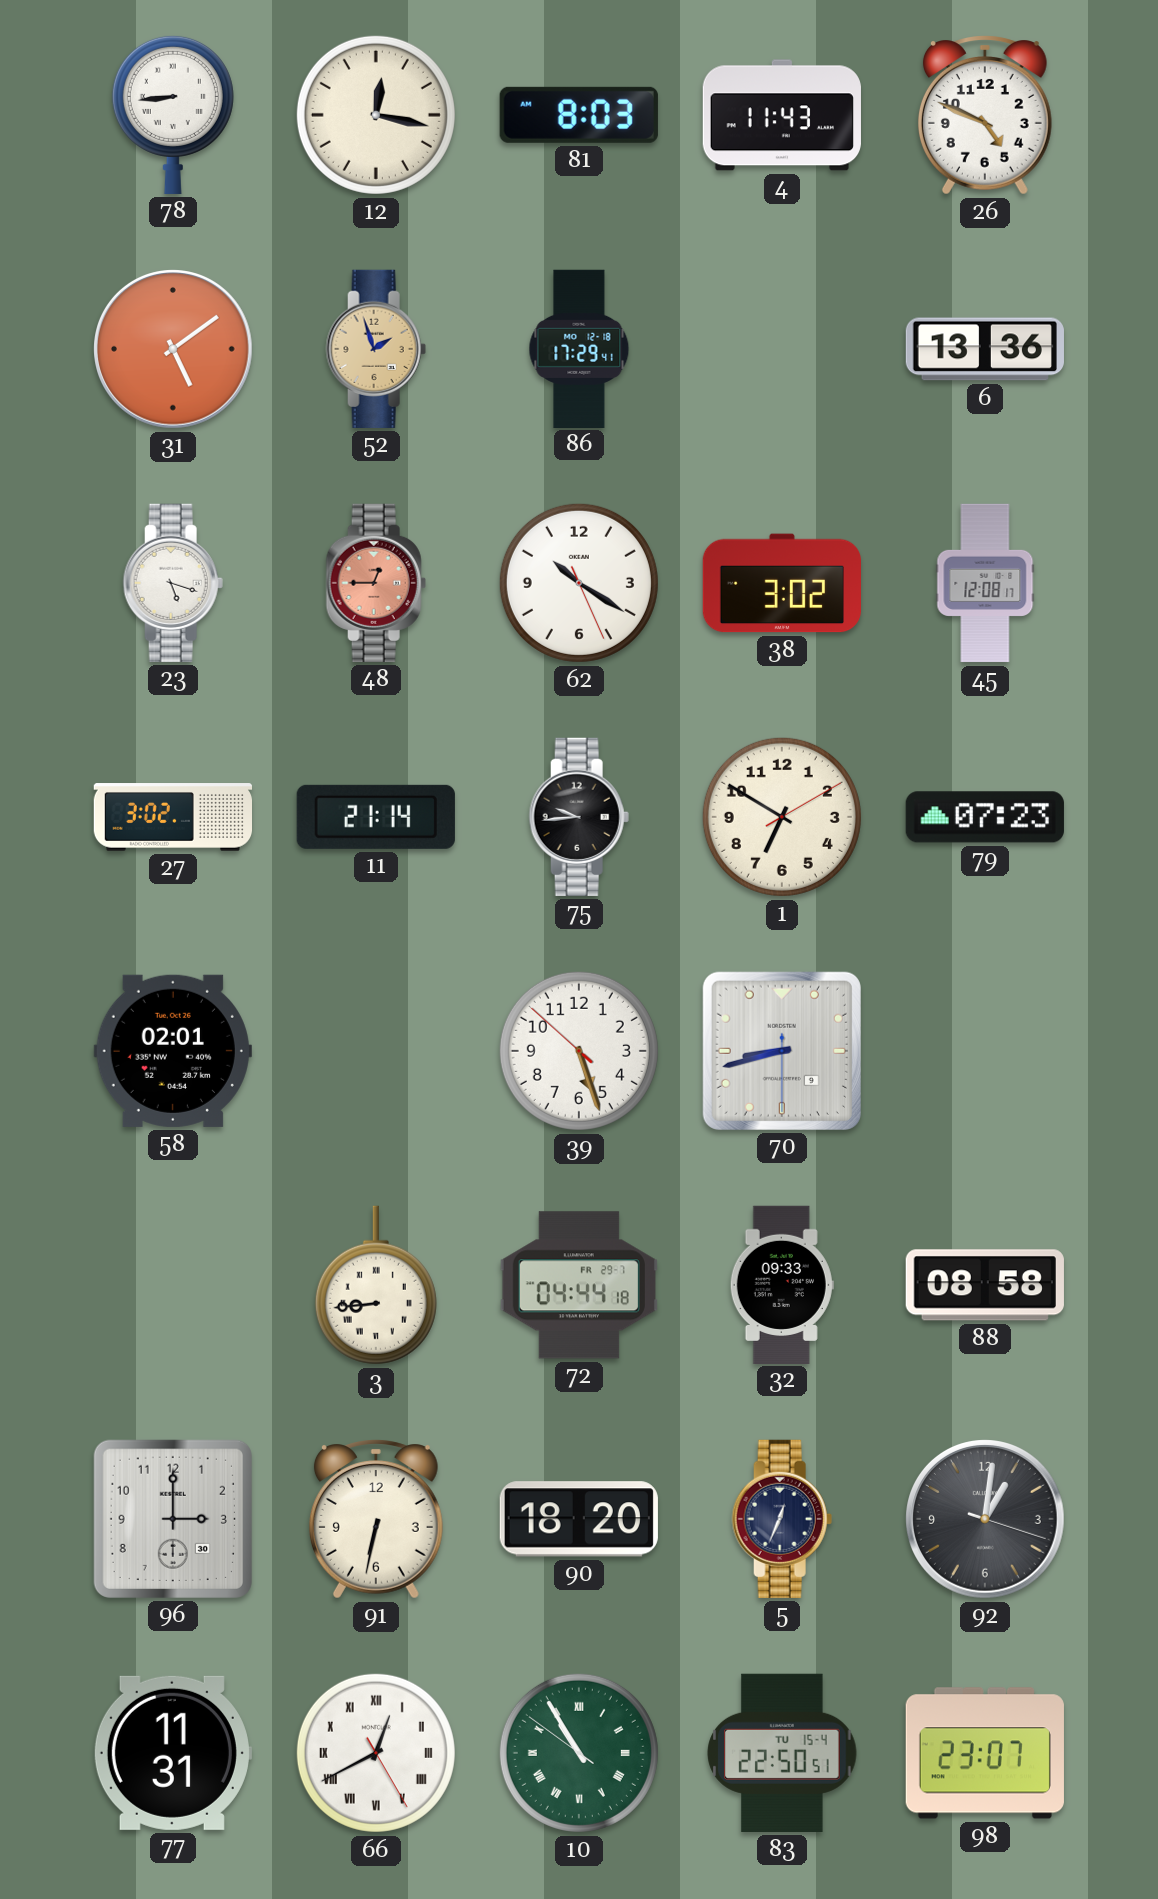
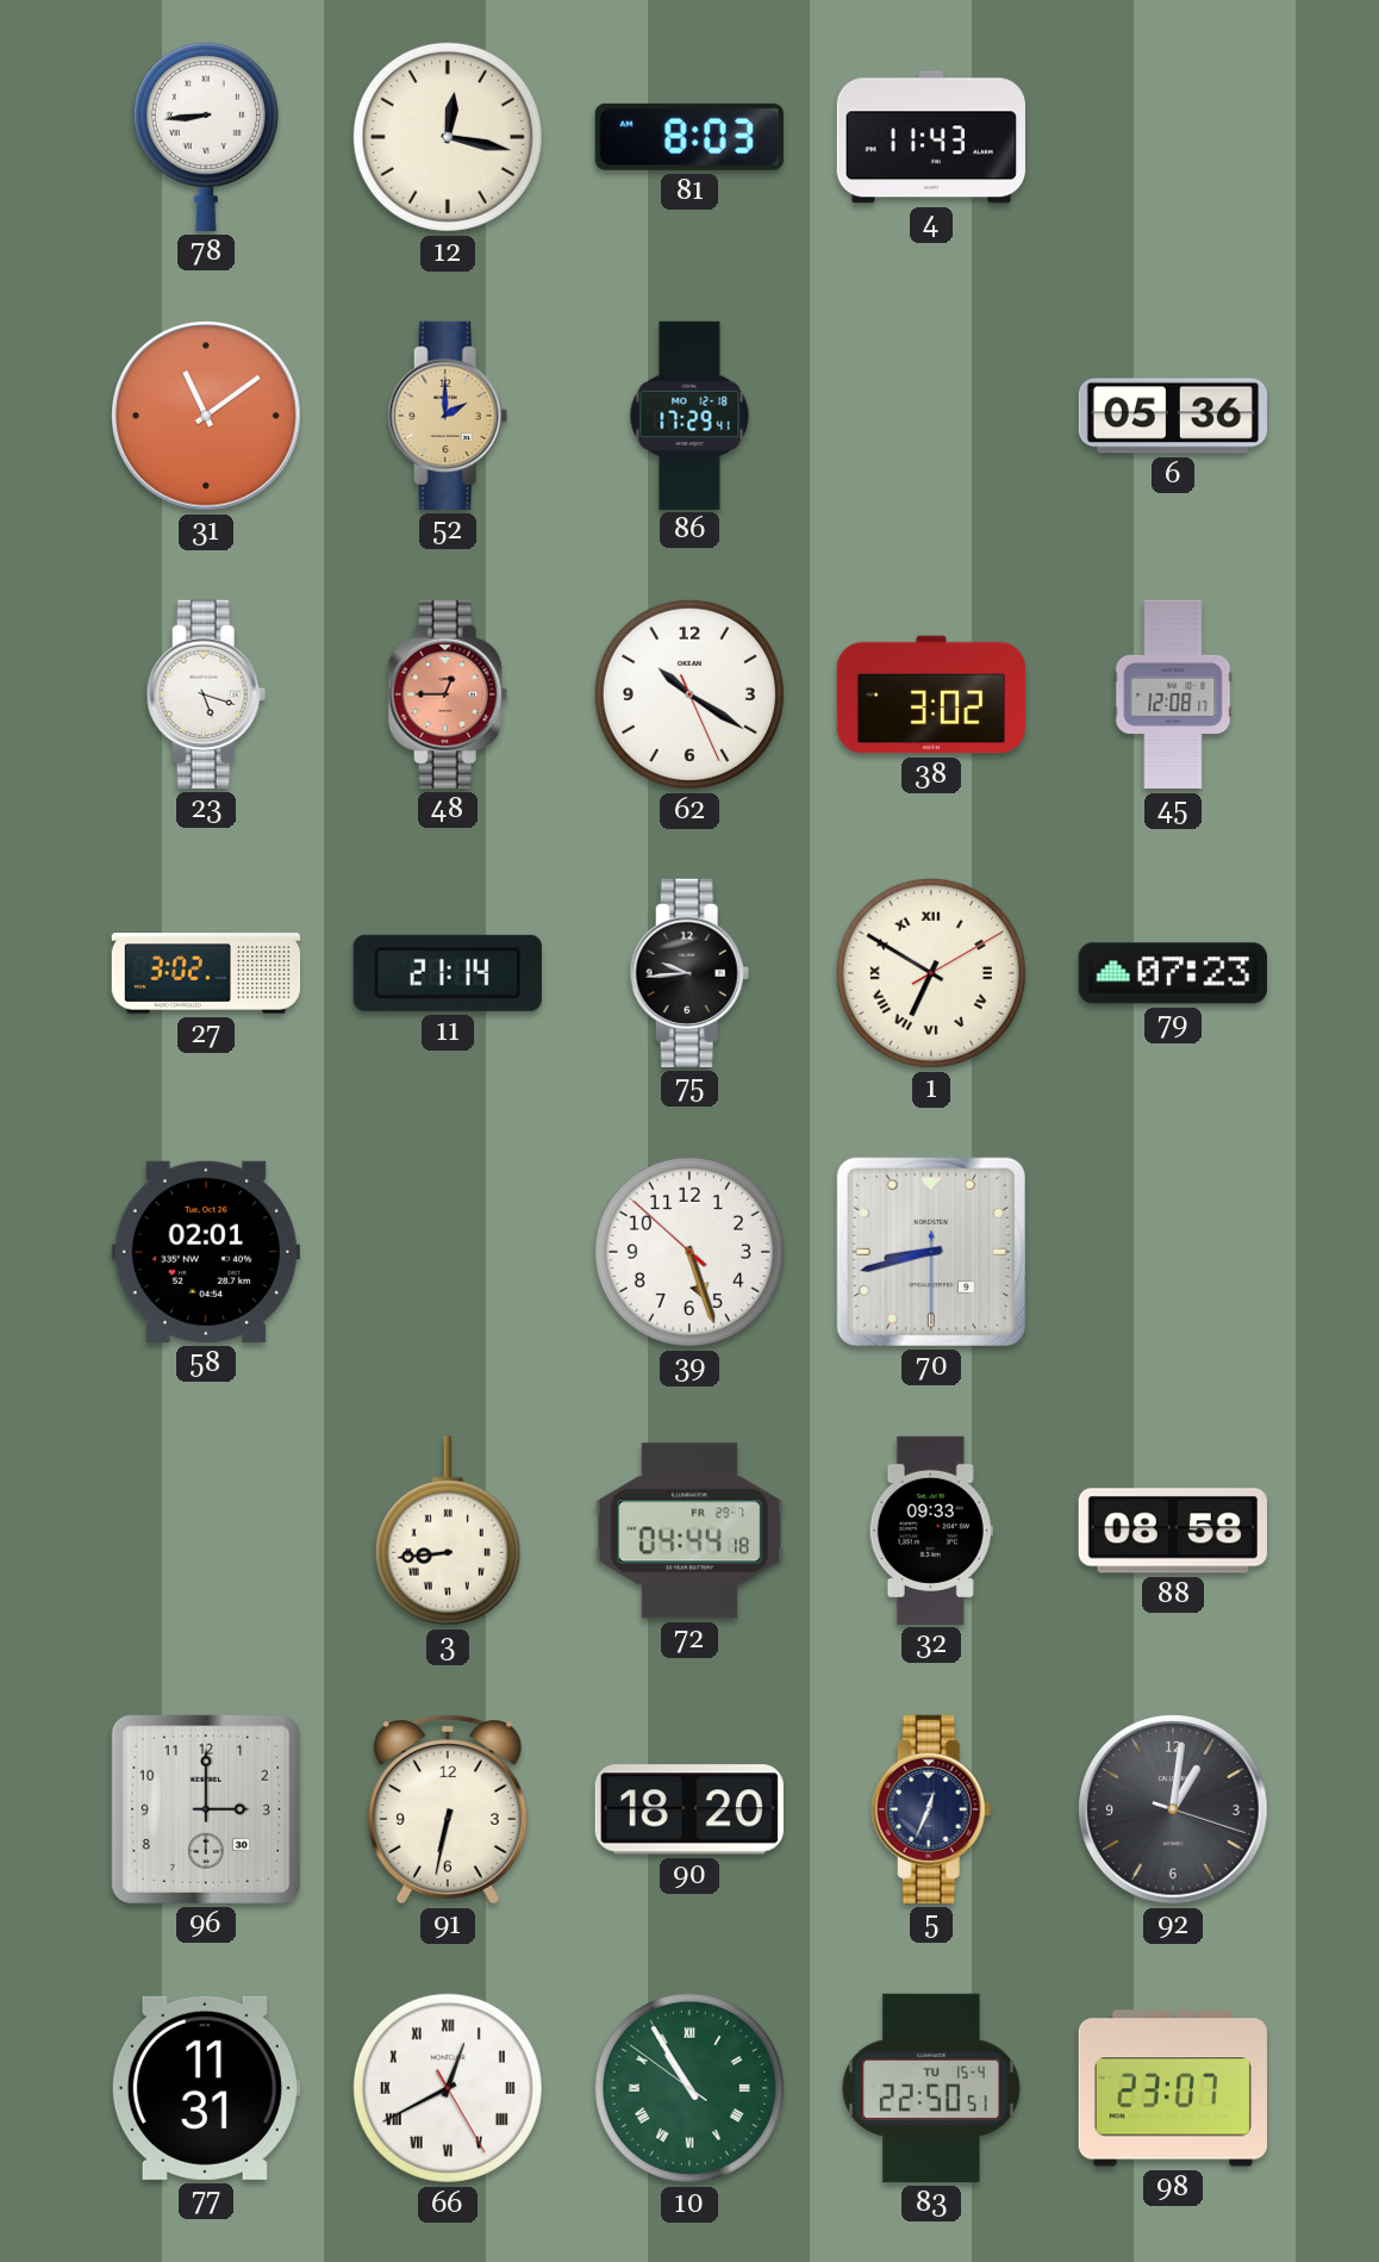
26: 4:49 -> none (985, 115)
31: 5:09 -> 11:09 (207, 417)
52: 1:57 -> 2:00 (448, 416)
6: 13:36 -> 05:36 (1172, 416)
1 numerals: Arabic -> Roman (931, 973)
